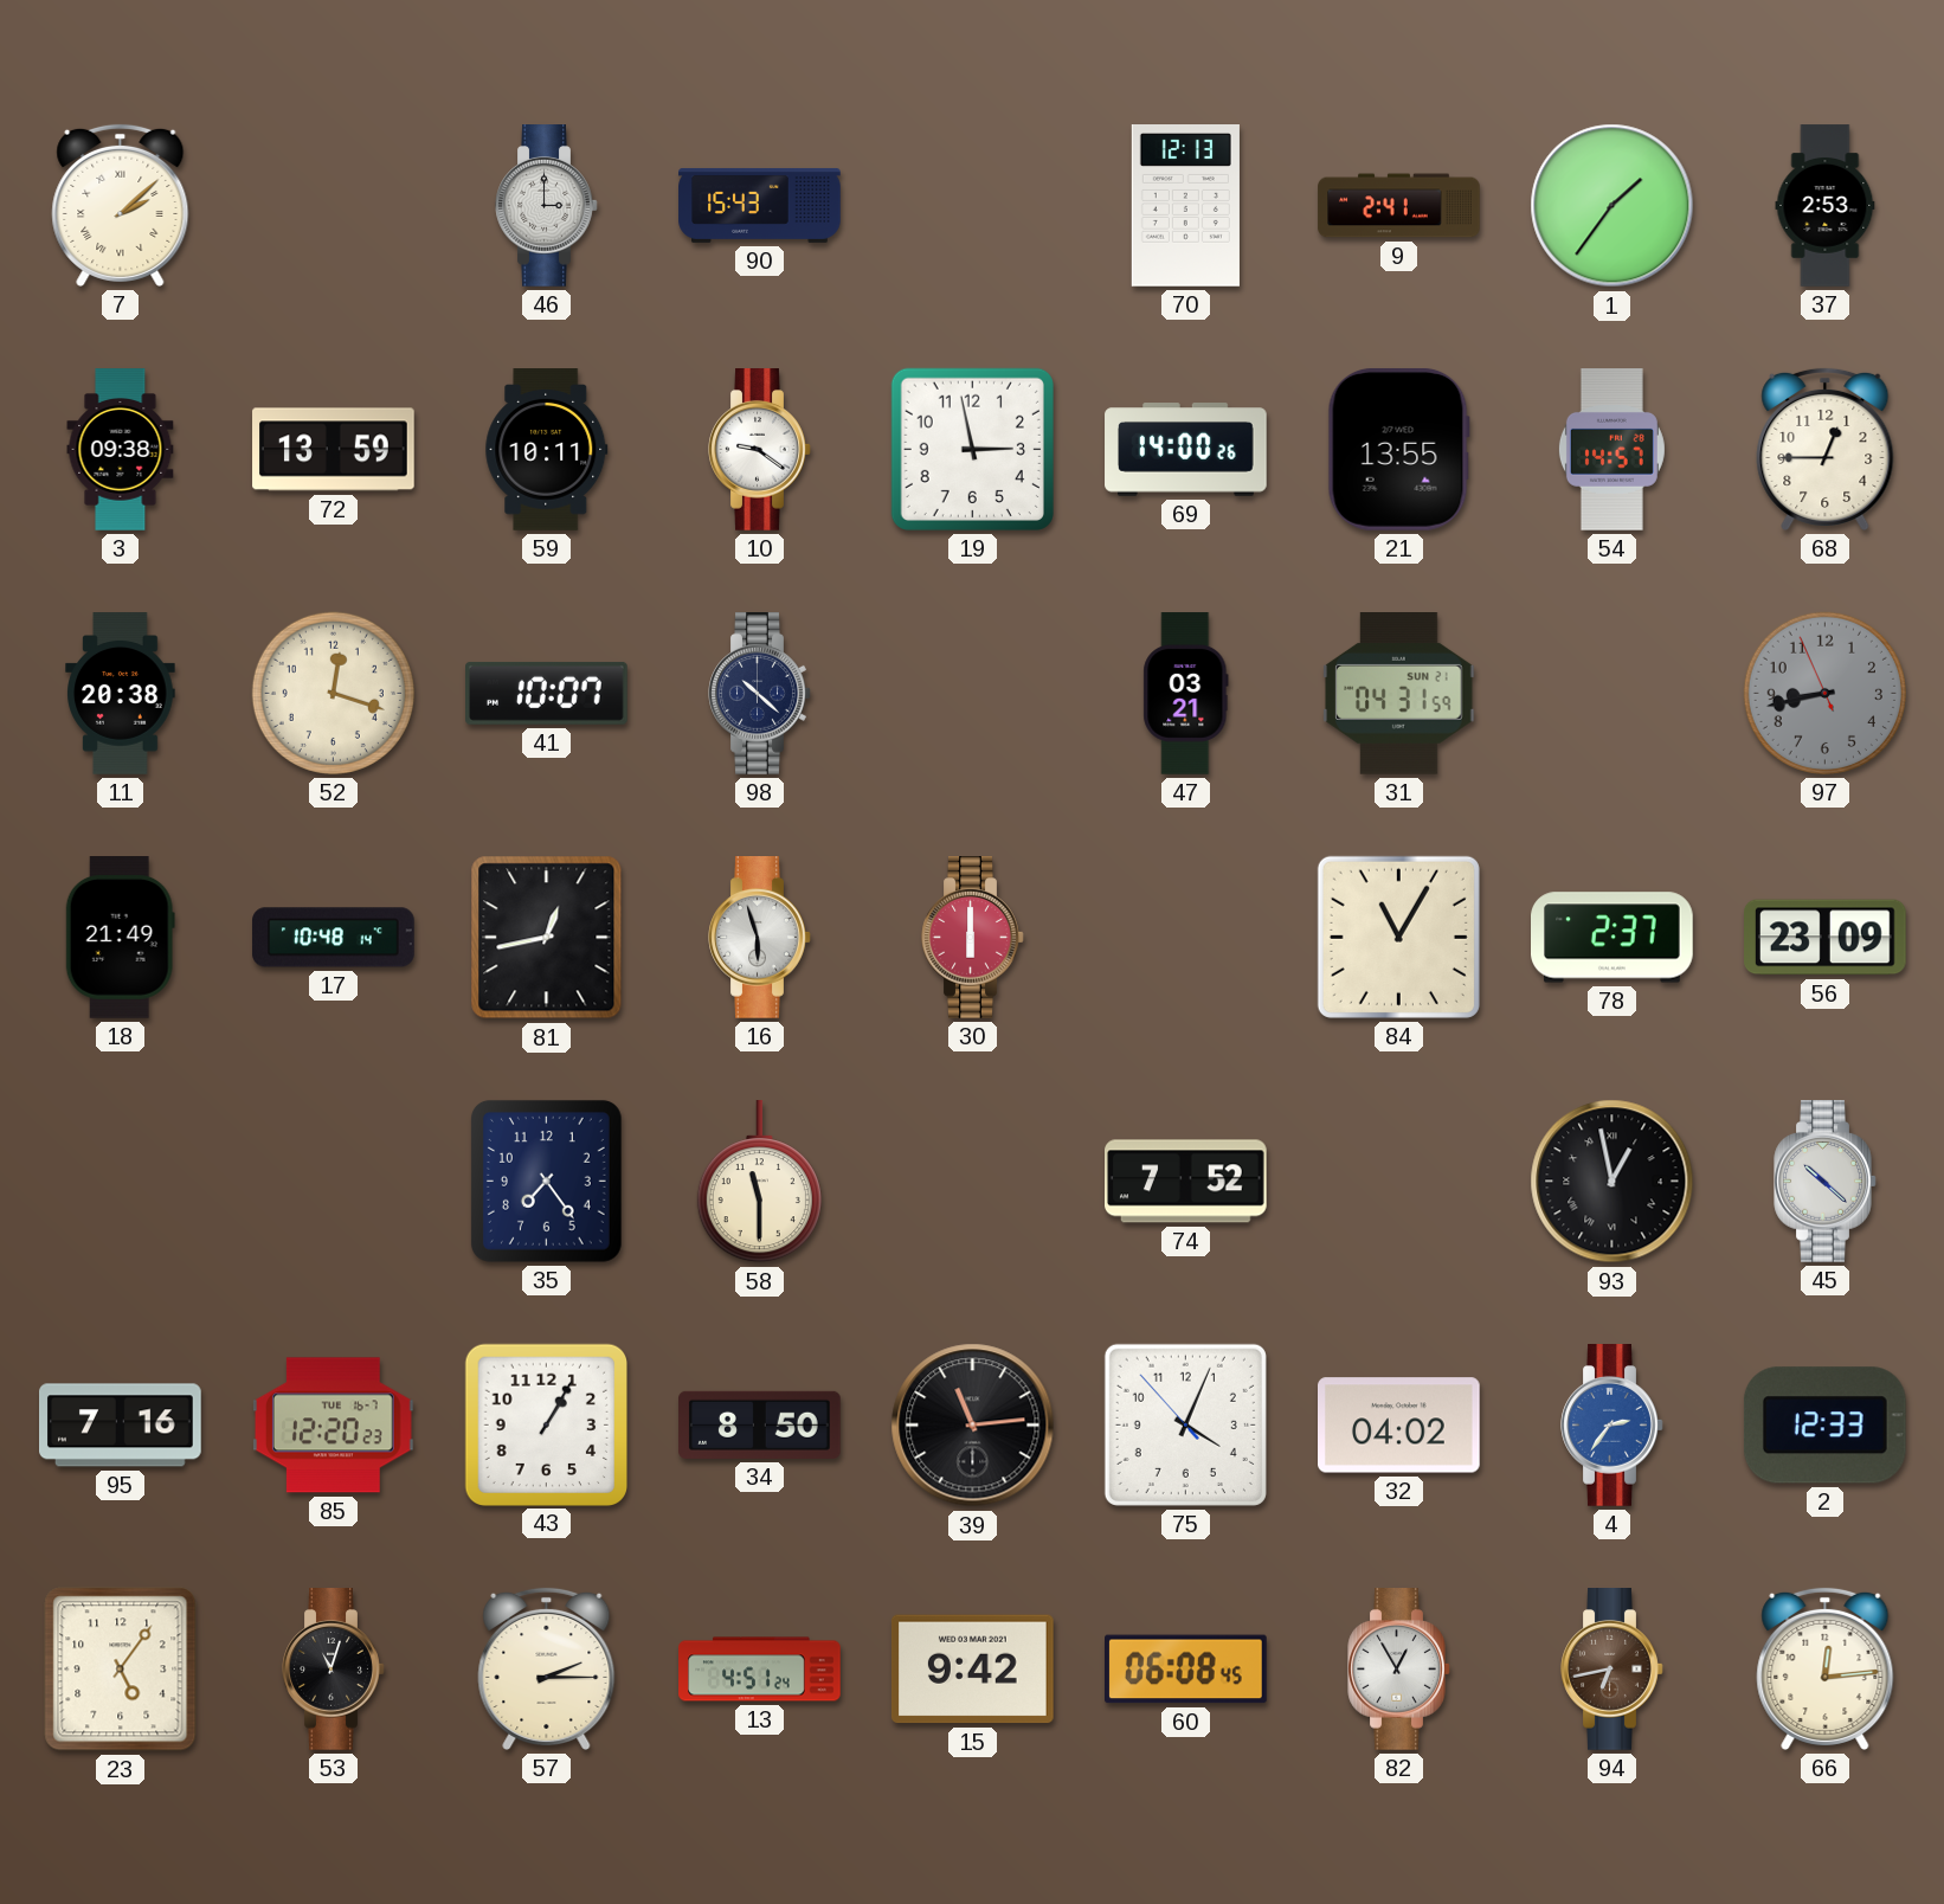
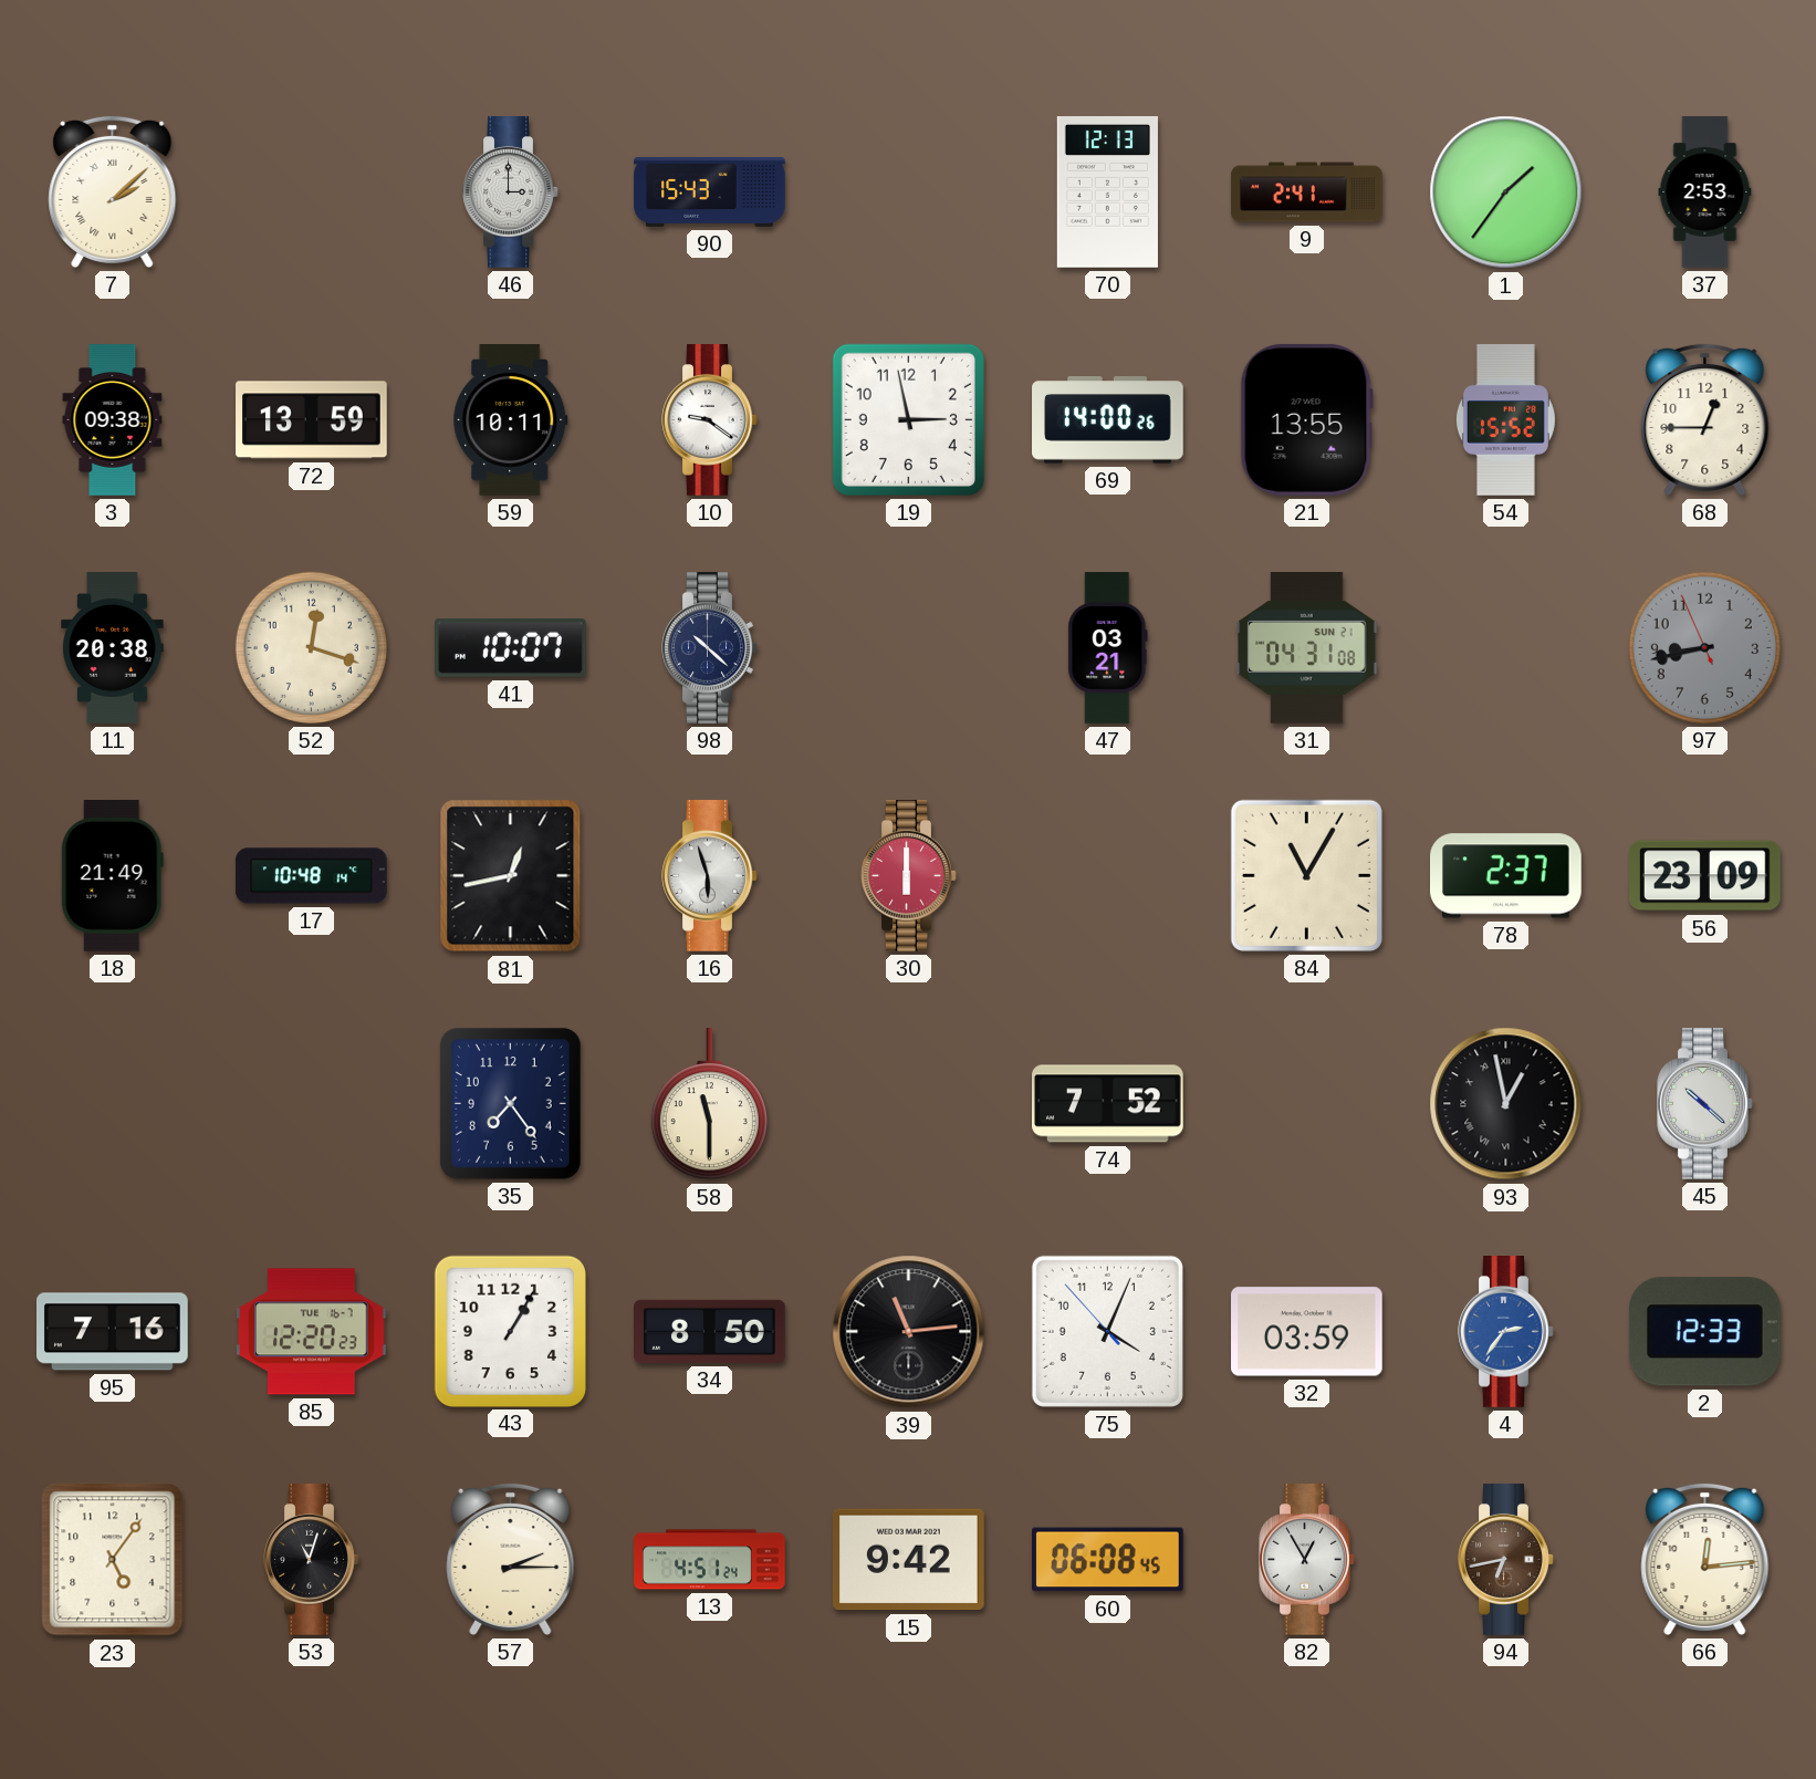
54: 14:57 -> 15:52 (1505, 420)
31: 04:31:59 -> 04:31:08 (1307, 648)
32: 04:02 -> 03:59 (1307, 1332)
